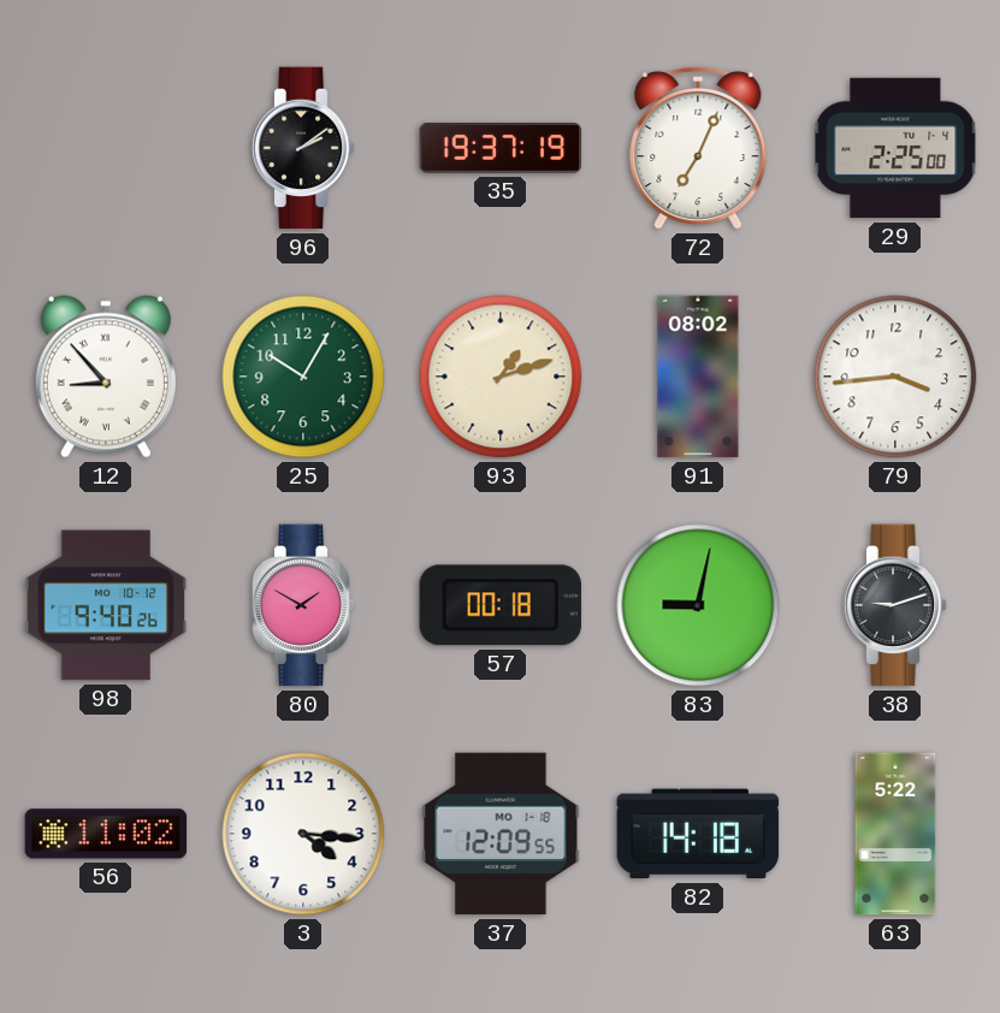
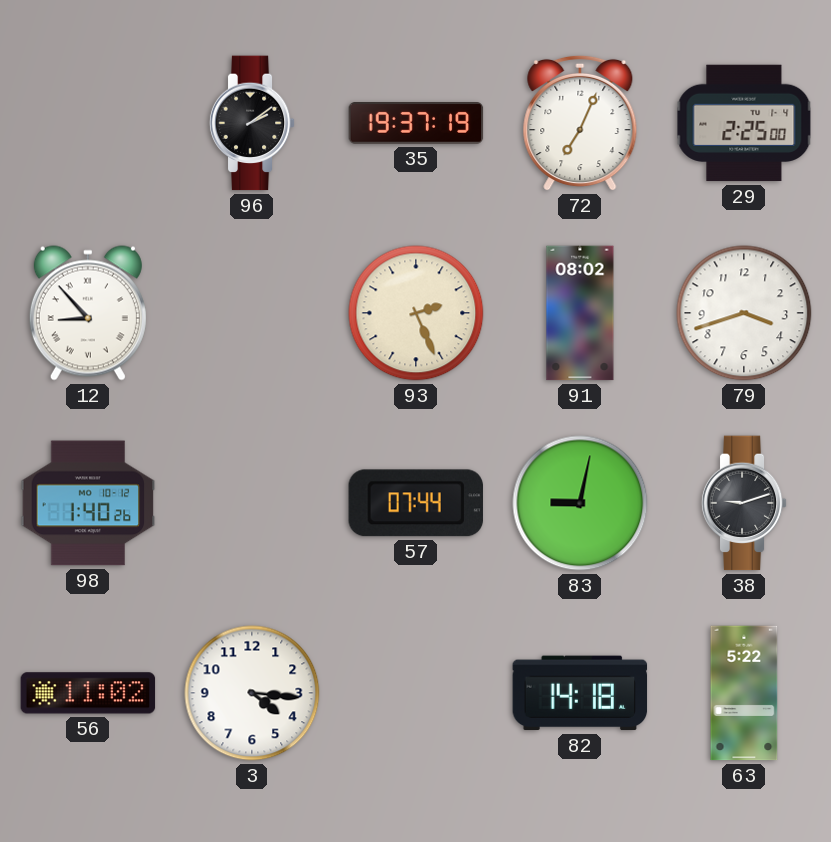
25: 10:05 -> none (303, 377)
93: 1:12 -> 2:26 (416, 313)
79: 3:44 -> 3:42 (744, 313)
98: 9:40 -> 1:40 (88, 503)
80: 1:50 -> none (303, 605)
57: 00:18 -> 07:44 (416, 503)
37: 12:09 -> none (501, 834)
